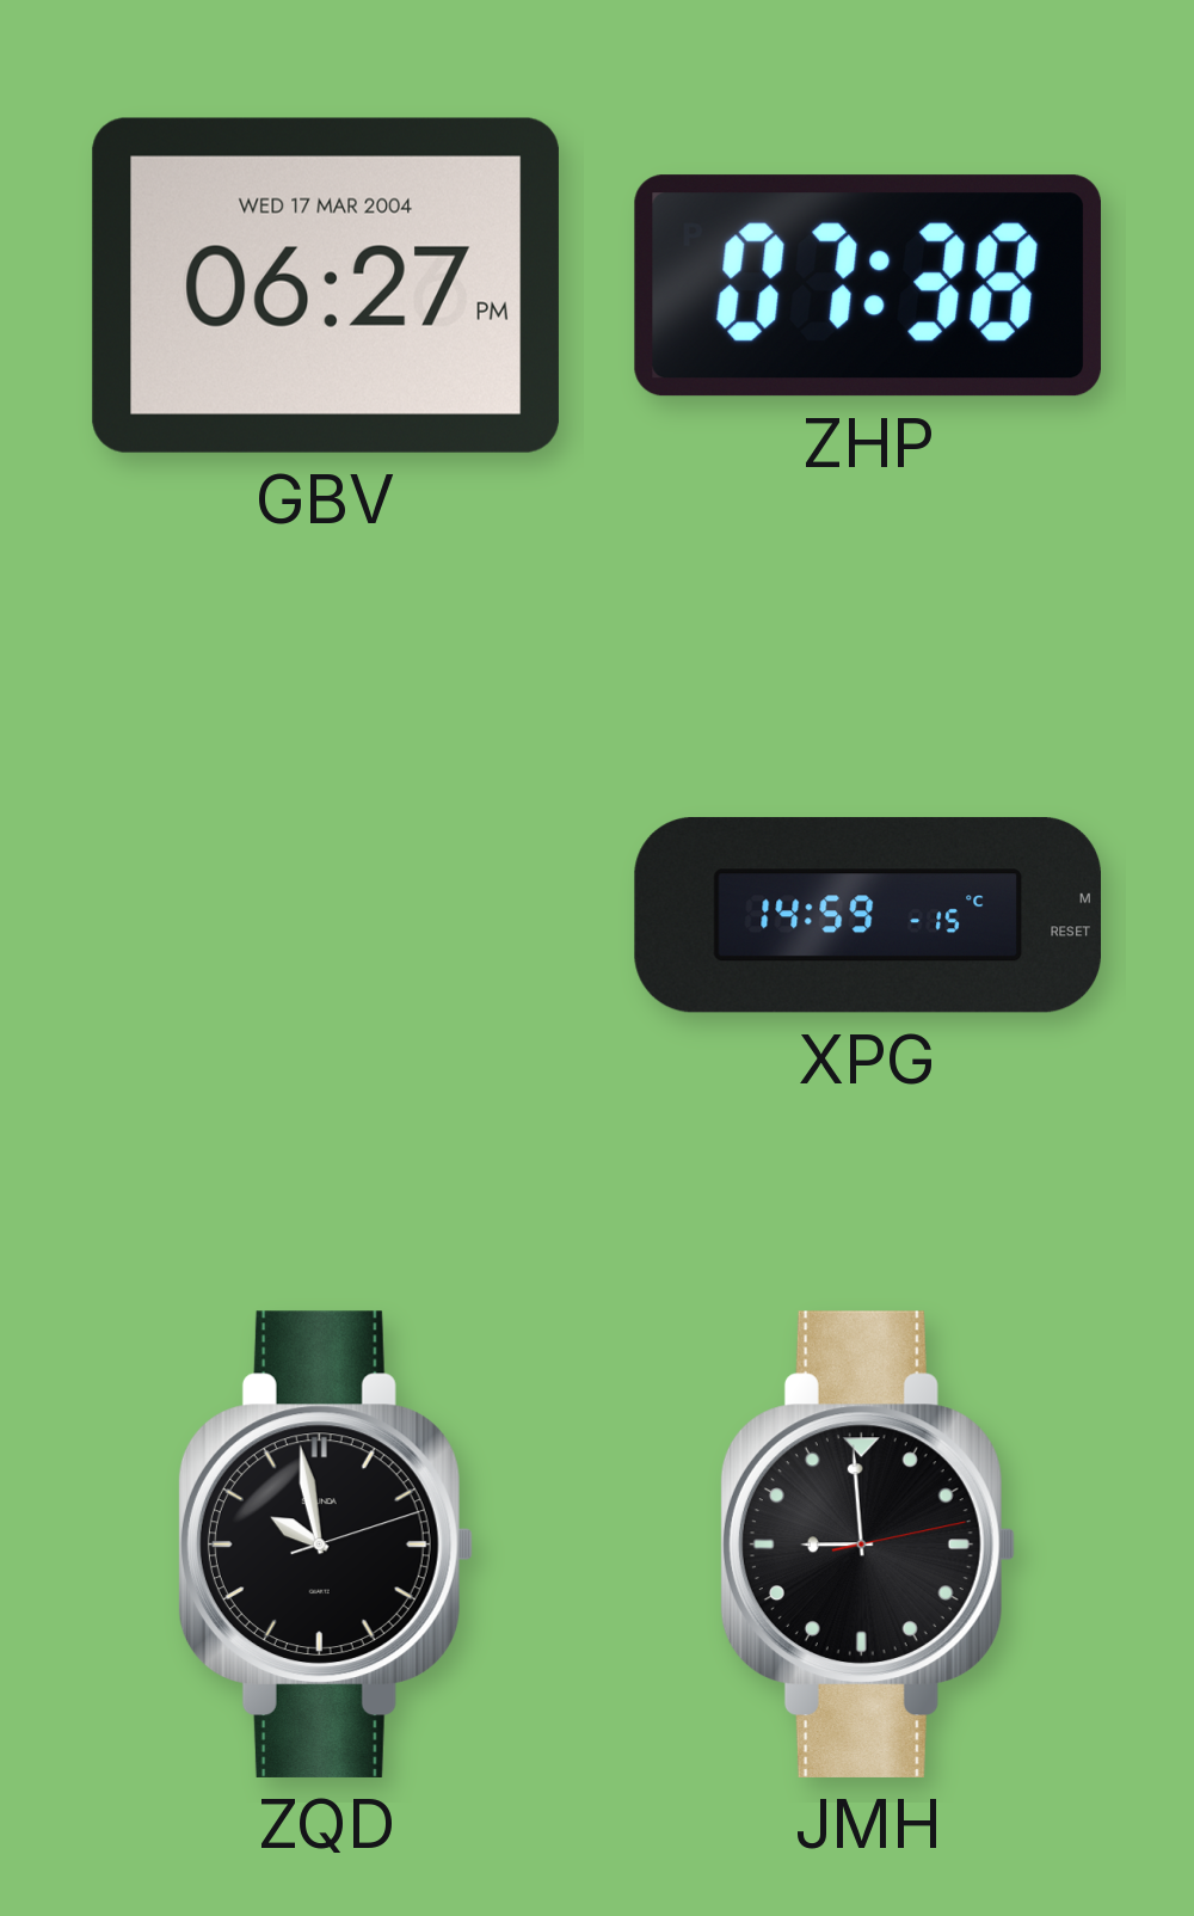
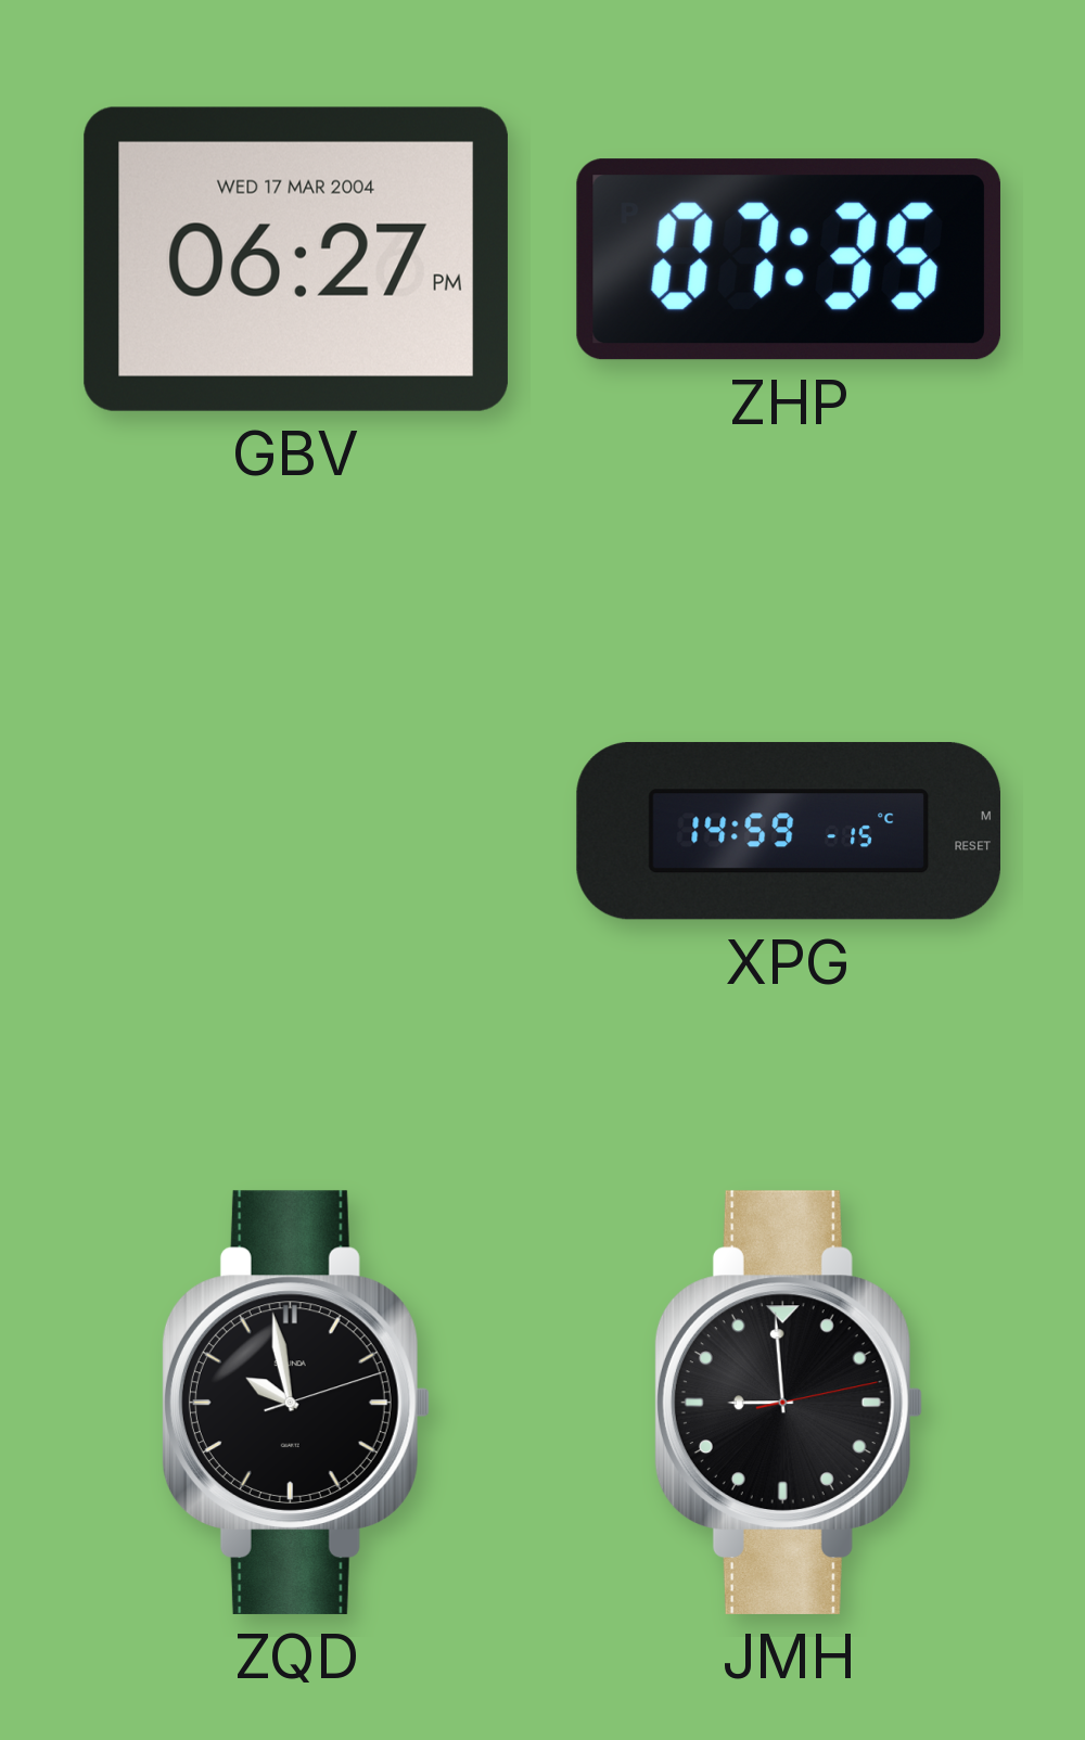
ZHP: 07:38 -> 07:35 (789, 259)
